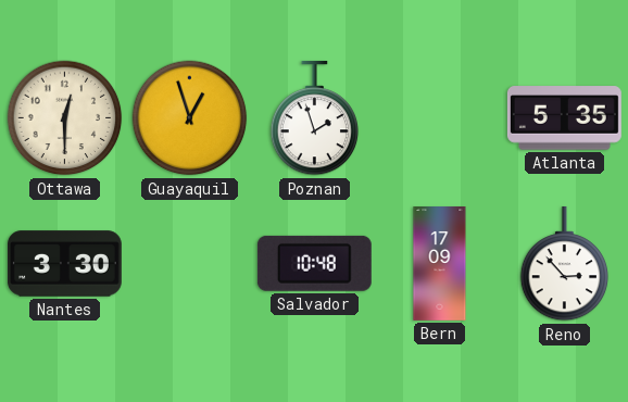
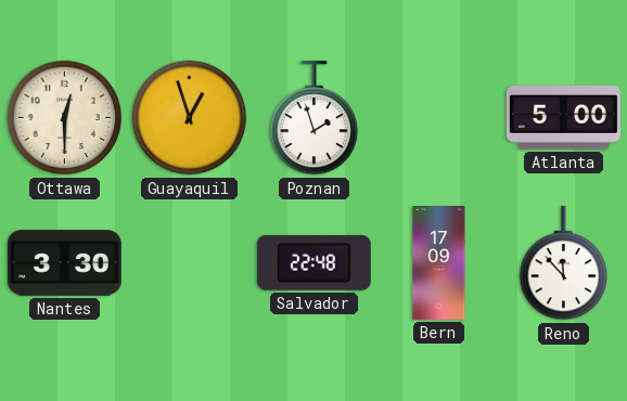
Atlanta: 5:35 -> 5:00 (563, 118)
Salvador: 10:48 -> 22:48 (313, 262)
Reno: 2:53 -> 11:53 (564, 263)
